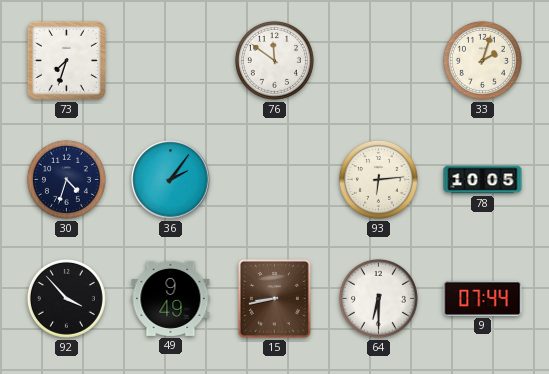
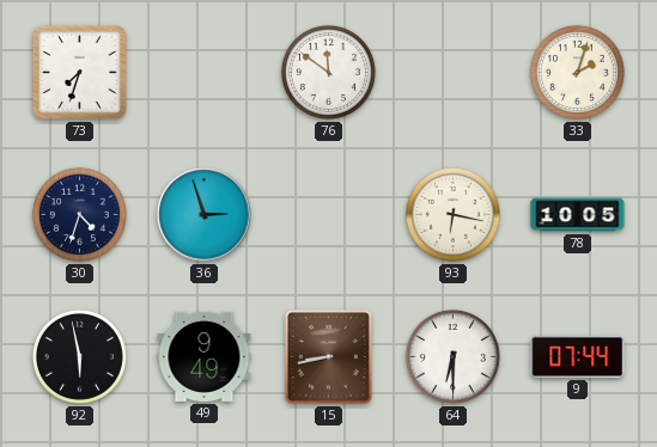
36: 2:06 -> 2:57 (205, 215)
93: 6:14 -> 6:17 (452, 214)
92: 3:53 -> 5:58 (79, 356)
